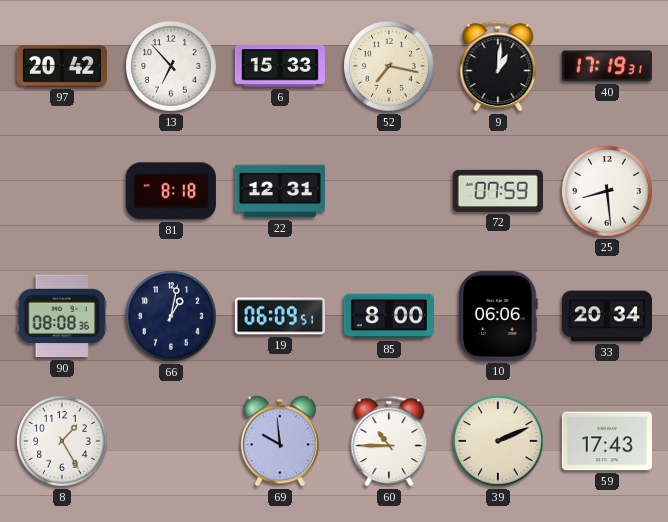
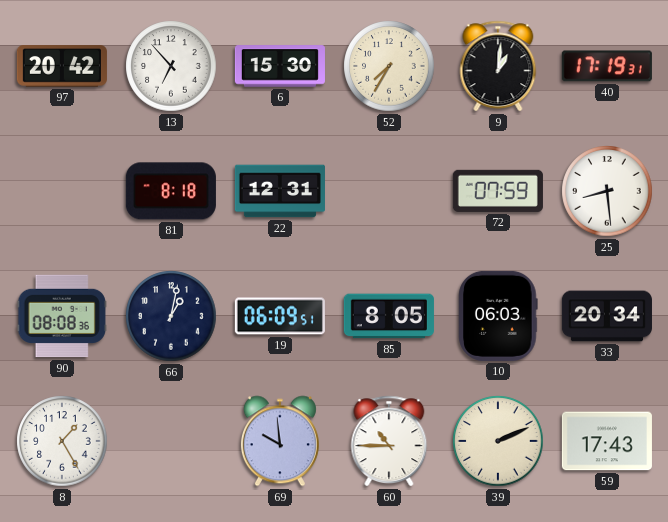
6: 15:33 -> 15:30 (280, 66)
52: 7:17 -> 7:35 (389, 66)
85: 8:00 -> 8:05 (389, 316)
10: 06:06 -> 06:03 (498, 316)
